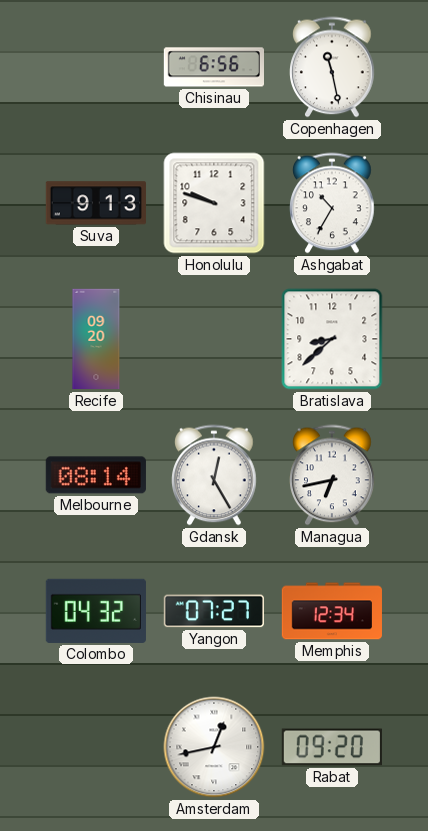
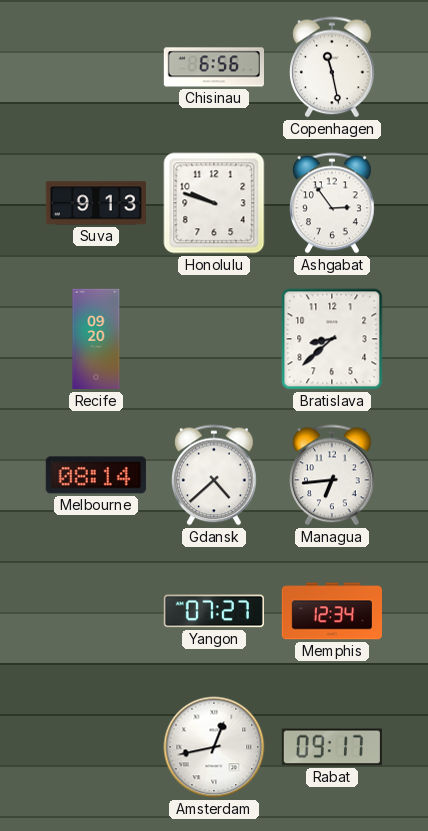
Ashgabat: 10:35 -> 2:54 (333, 203)
Gdansk: 12:25 -> 4:38 (215, 475)
Managua: 6:43 -> 6:44 (333, 475)
Colombo: 04:32 -> none (96, 611)
Rabat: 09:20 -> 09:17 (332, 747)
